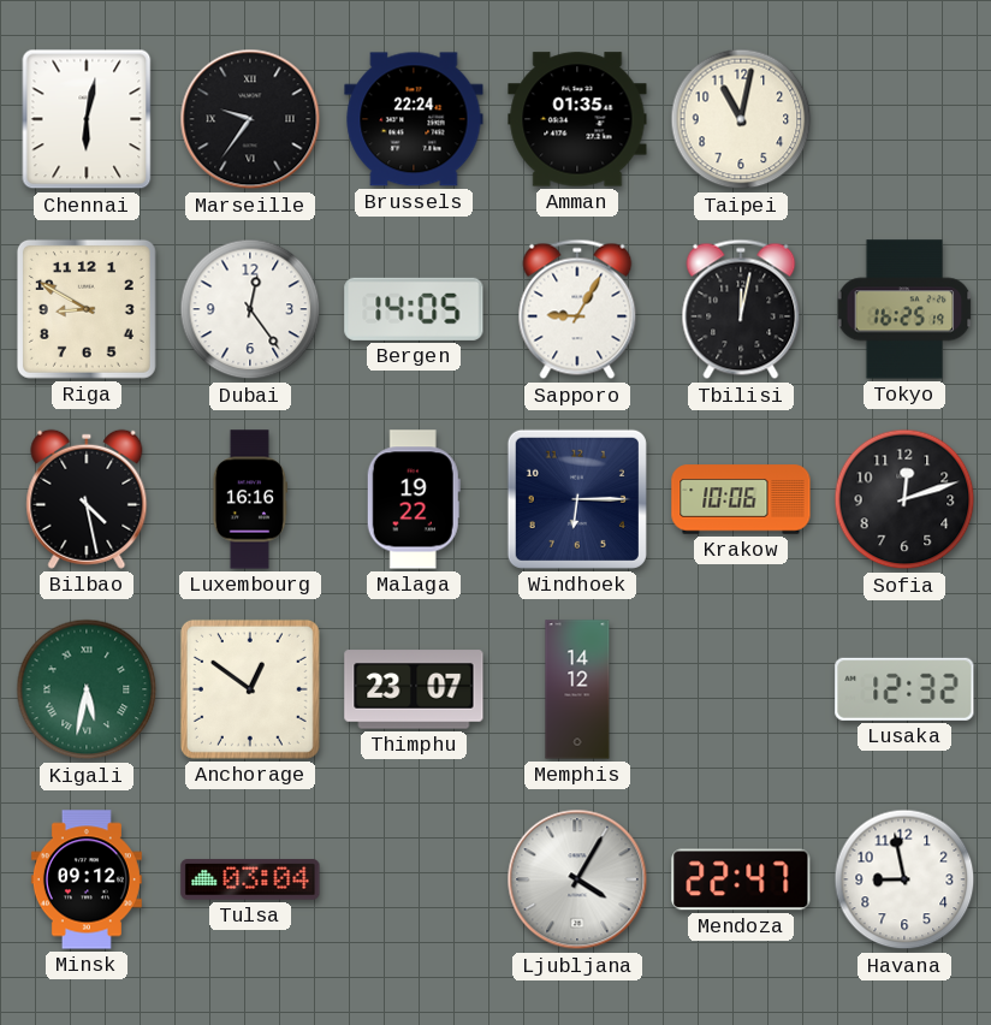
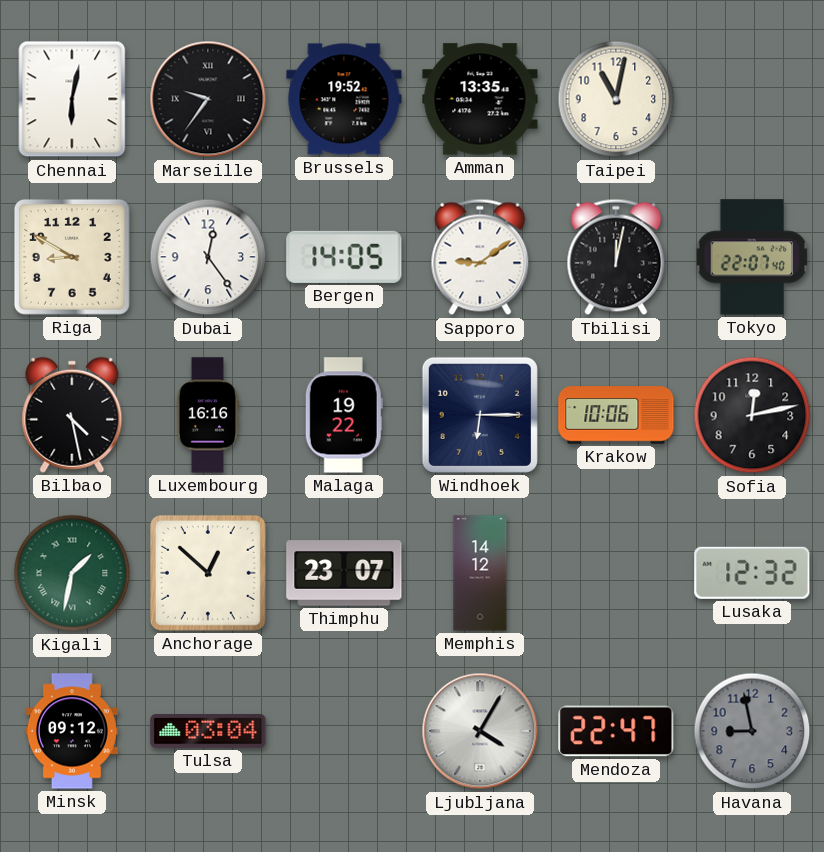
Brussels: 22:24 -> 19:52 (344, 99)
Amman: 01:35 -> 13:35 (480, 99)
Sapporo: 9:05 -> 9:09 (480, 257)
Tokyo: 16:25 -> 22:07 (752, 257)
Sofia: 12:12 -> 12:13 (752, 415)
Kigali: 5:32 -> 1:32 (72, 573)
Anchorage: 12:51 -> 12:52 (208, 573)
Havana dial: white -> grey (752, 731)
